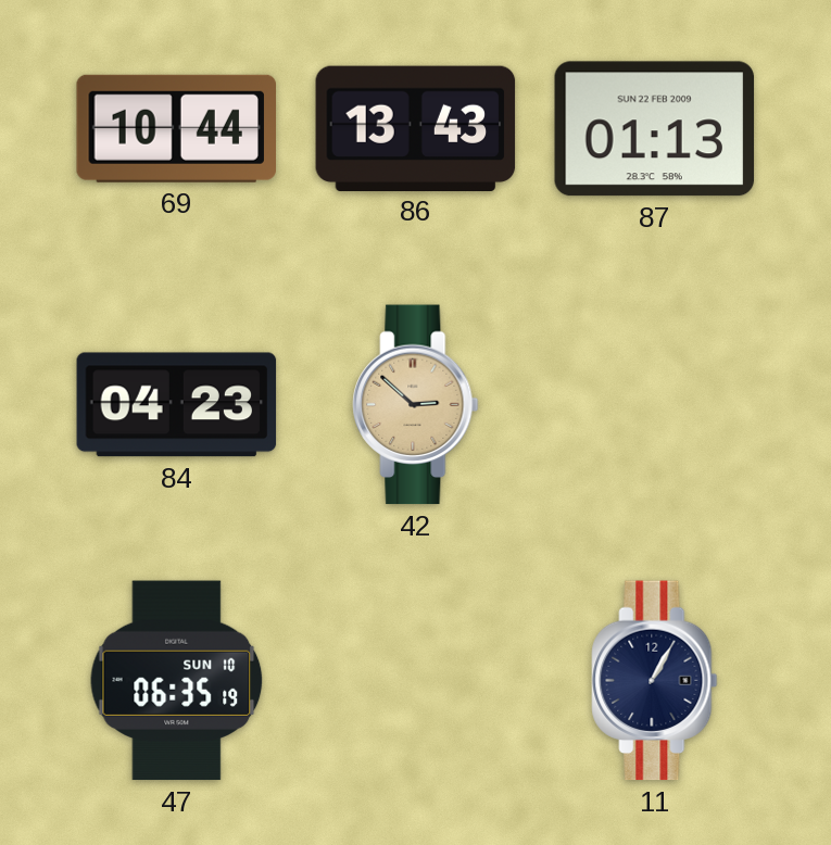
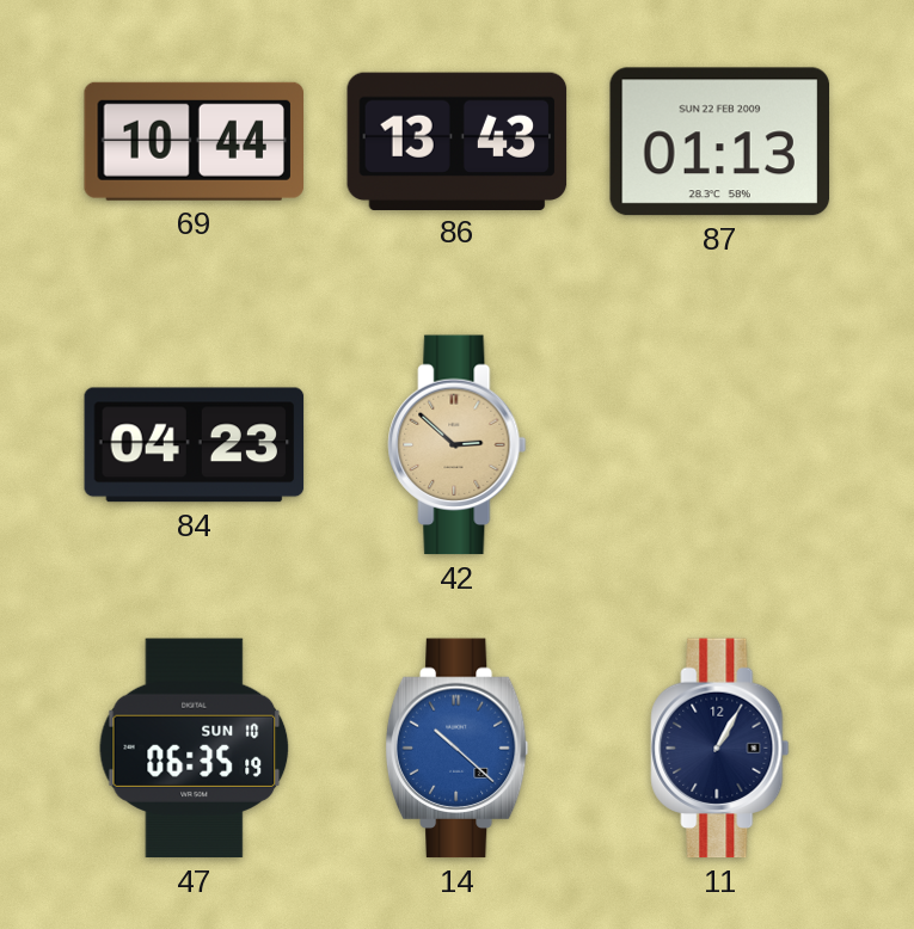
14: none -> 10:22 (456, 749)
